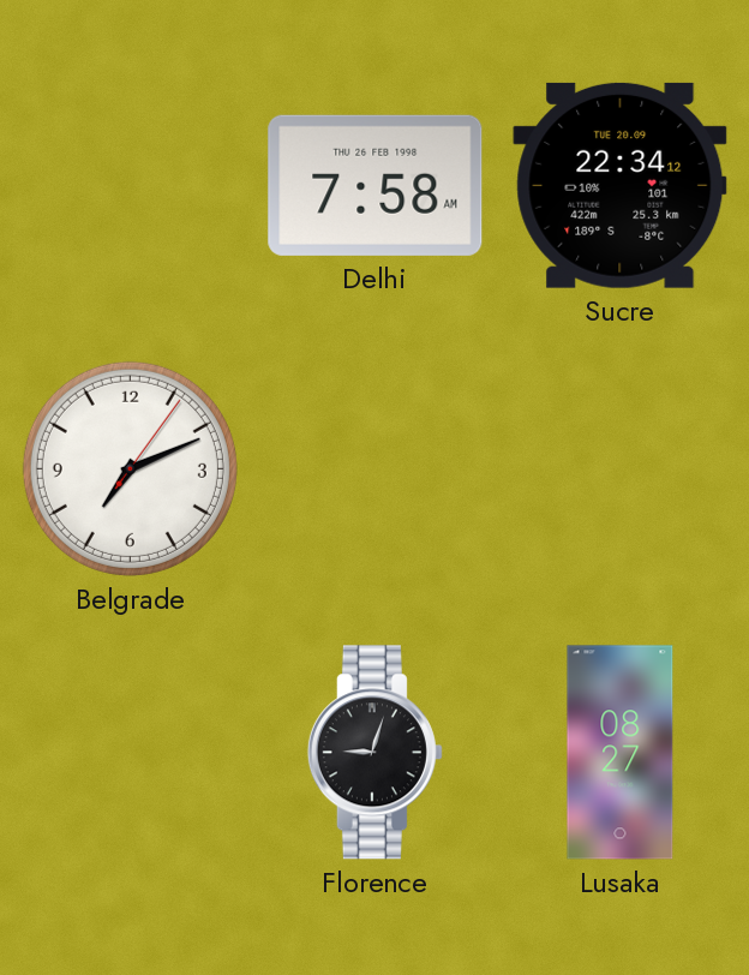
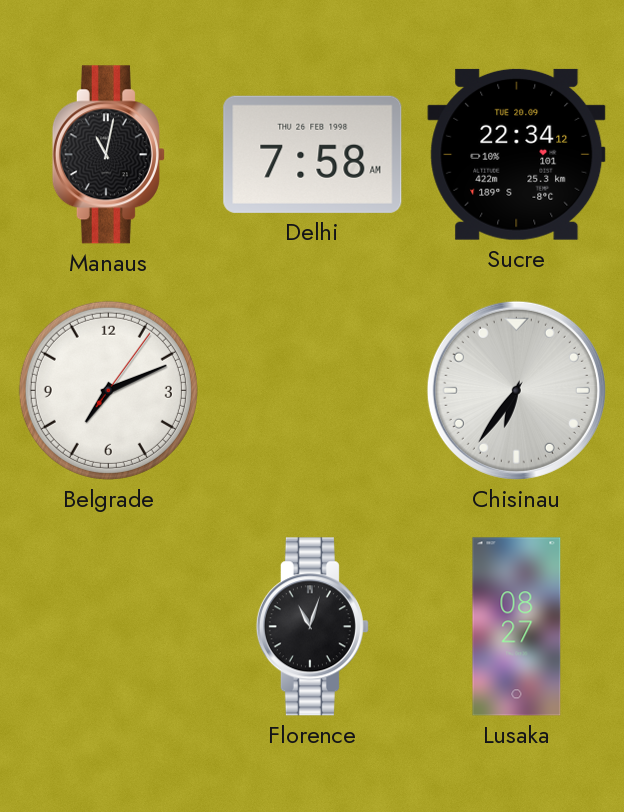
Manaus: none -> 11:02 (108, 155)
Chisinau: none -> 6:36 (516, 390)
Florence: 9:03 -> 11:03 (312, 627)
